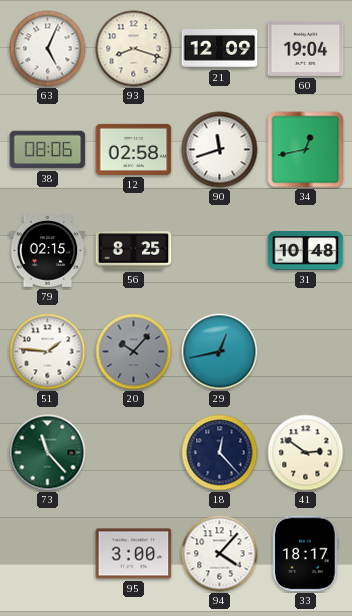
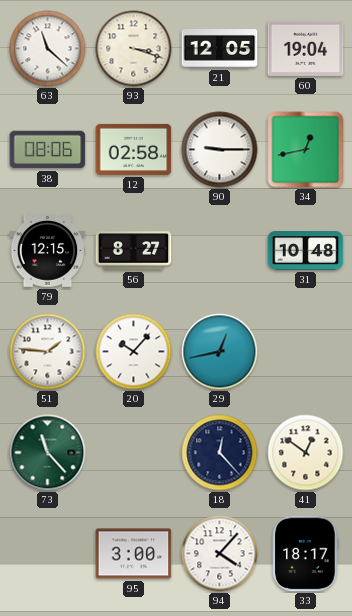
63: 5:04 -> 11:22 (48, 49)
93: 8:18 -> 3:18 (134, 49)
21: 12:09 -> 12:05 (220, 49)
90: 11:42 -> 9:15 (220, 150)
79: 02:15 -> 12:15 (48, 251)
56: 8:25 -> 8:27 (134, 251)
20 dial: grey -> white (134, 352)
41: 2:51 -> 12:51 (306, 453)
